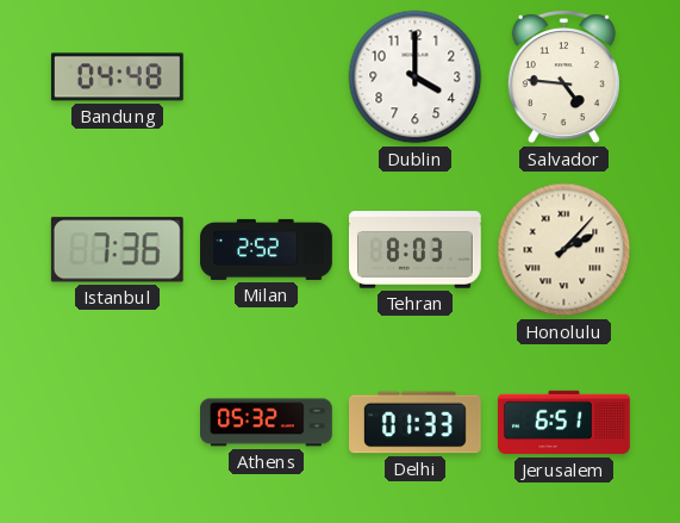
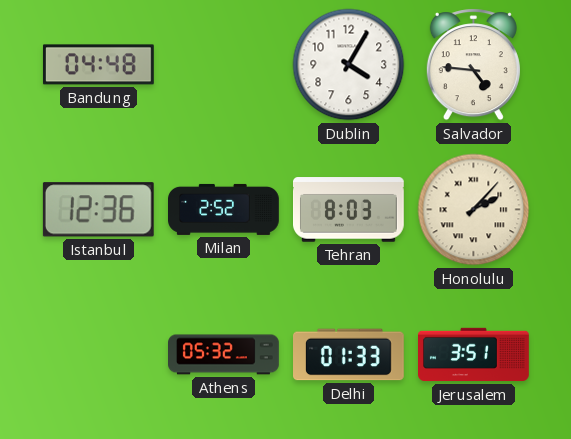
Dublin: 4:00 -> 4:05 (349, 65)
Istanbul: 7:36 -> 12:36 (98, 210)
Jerusalem: 6:51 -> 3:51 (474, 355)
